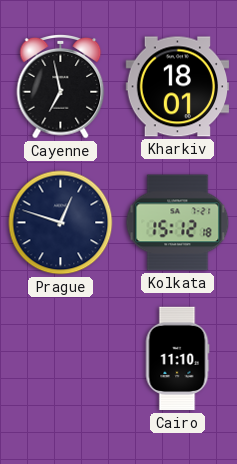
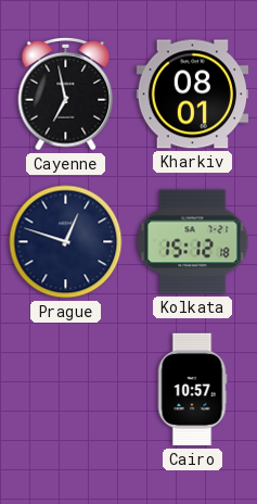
Kharkiv: 18:01 -> 08:01 (193, 94)
Cairo: 11:10 -> 10:57 (192, 390)
